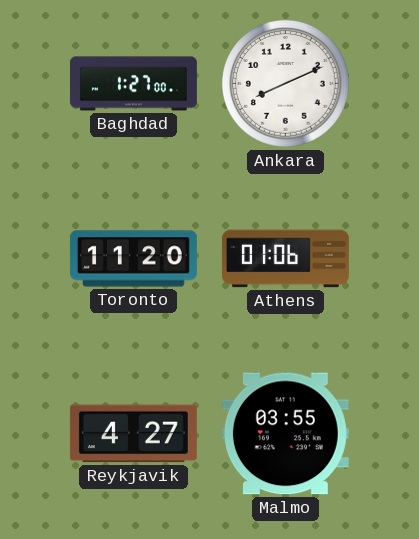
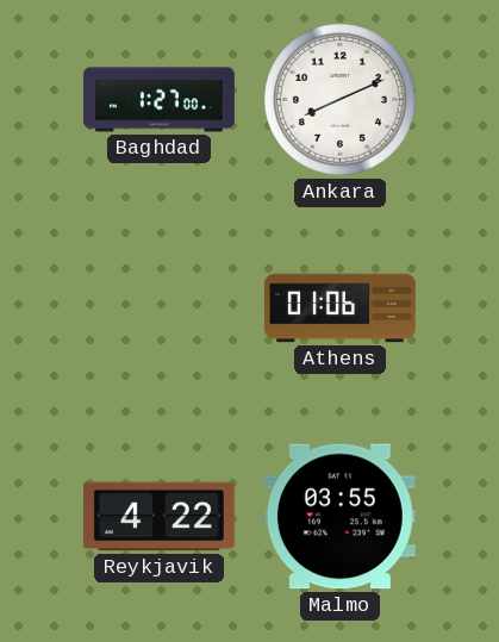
Toronto: 11:20 -> none (133, 259)
Reykjavik: 4:27 -> 4:22 (158, 517)
